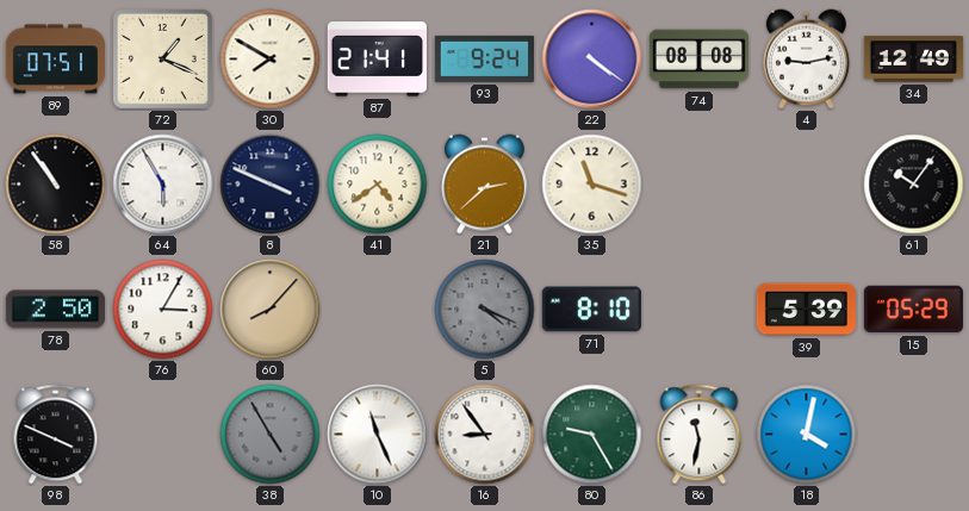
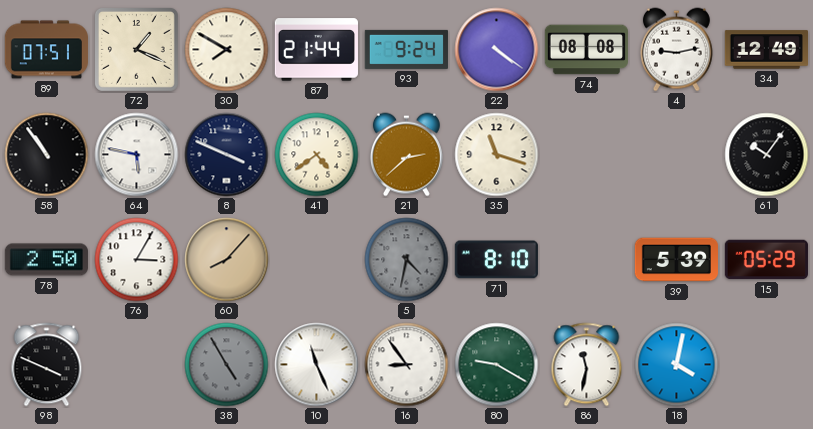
87: 21:41 -> 21:44 (316, 50)
64: 5:55 -> 5:47 (137, 155)
5: 4:19 -> 4:32 (407, 260)
80: 9:25 -> 9:20 (497, 365)
